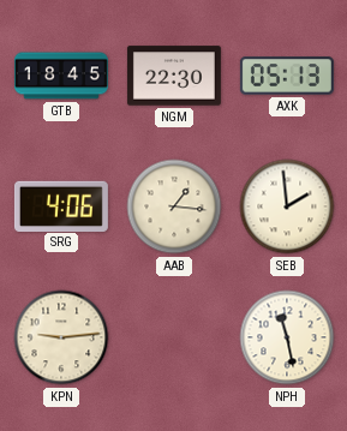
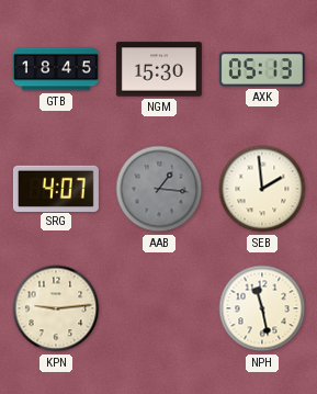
NGM: 22:30 -> 15:30 (159, 69)
SRG: 4:06 -> 4:07 (56, 188)
AAB dial: cream -> grey (159, 189)
